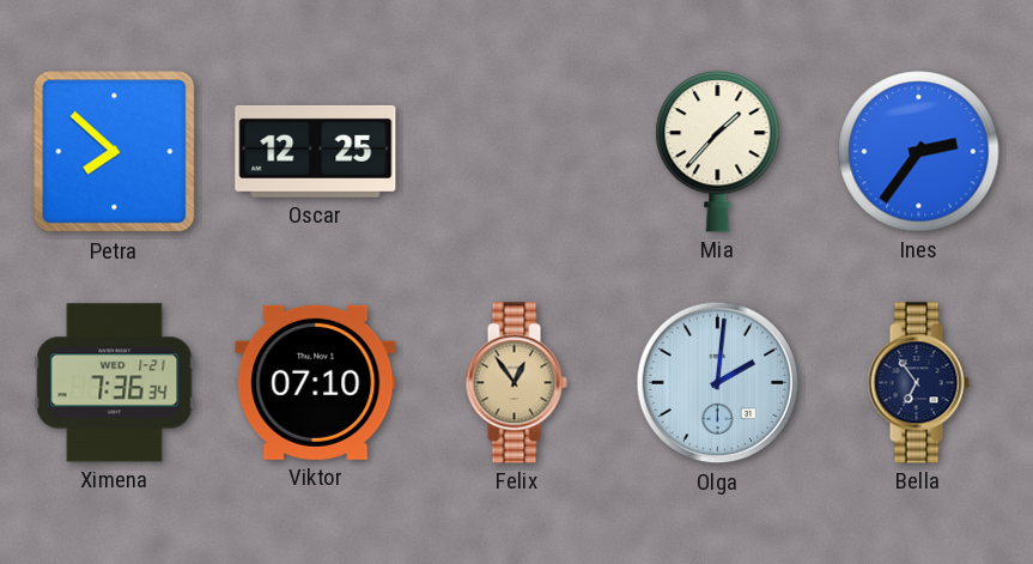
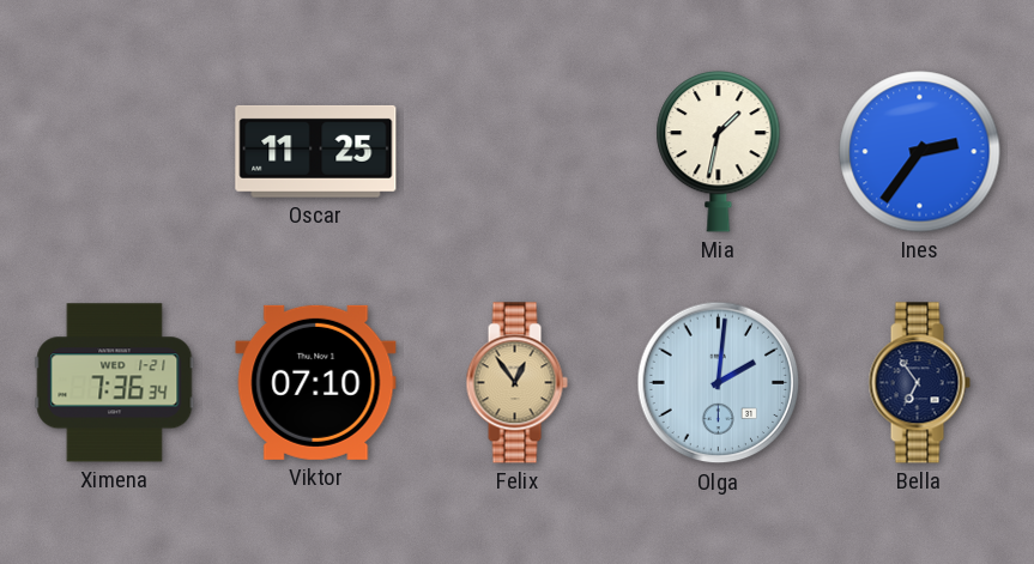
Petra: 7:52 -> none (115, 152)
Oscar: 12:25 -> 11:25 (316, 151)
Mia: 1:37 -> 1:32 (719, 151)
